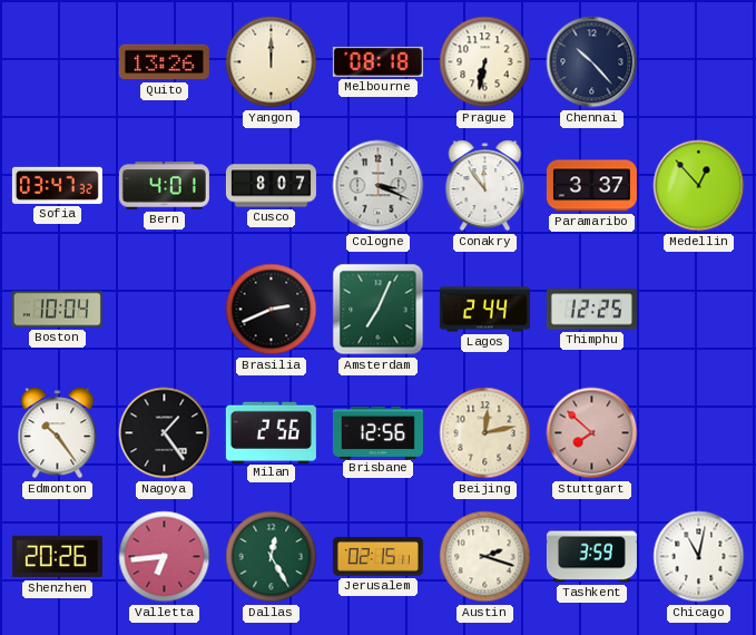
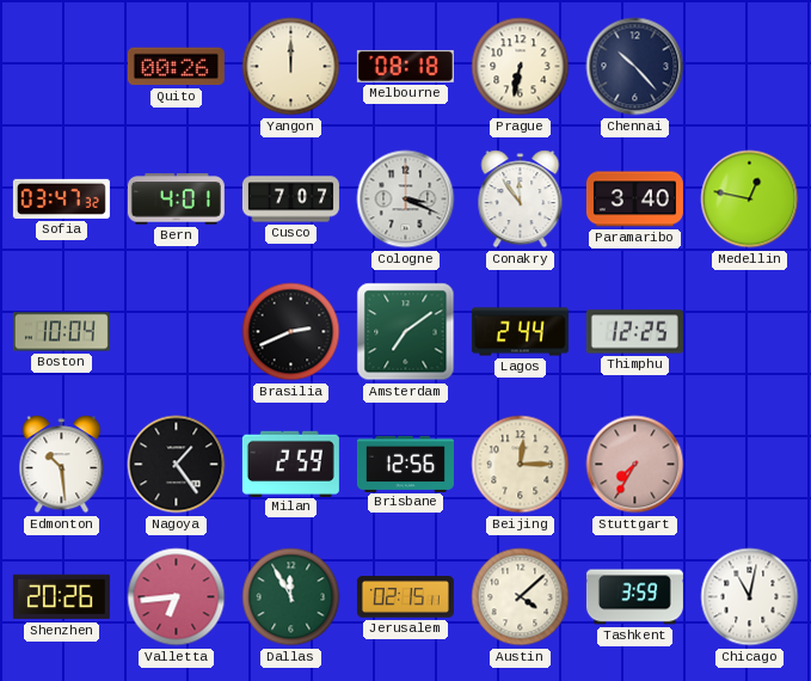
Quito: 13:26 -> 00:26 (176, 67)
Cusco: 8:07 -> 7:07 (290, 200)
Paramaribo: 3:37 -> 3:40 (634, 200)
Medellin: 12:53 -> 12:47 (750, 200)
Amsterdam: 7:04 -> 7:09 (406, 332)
Edmonton: 10:24 -> 10:29 (62, 465)
Milan: 2:56 -> 2:59 (290, 464)
Beijing: 12:13 -> 12:15 (521, 465)
Stuttgart: 7:52 -> 7:35 (635, 465)
Dallas: 12:25 -> 11:55 (291, 597)
Austin: 2:18 -> 4:08 (521, 597)
